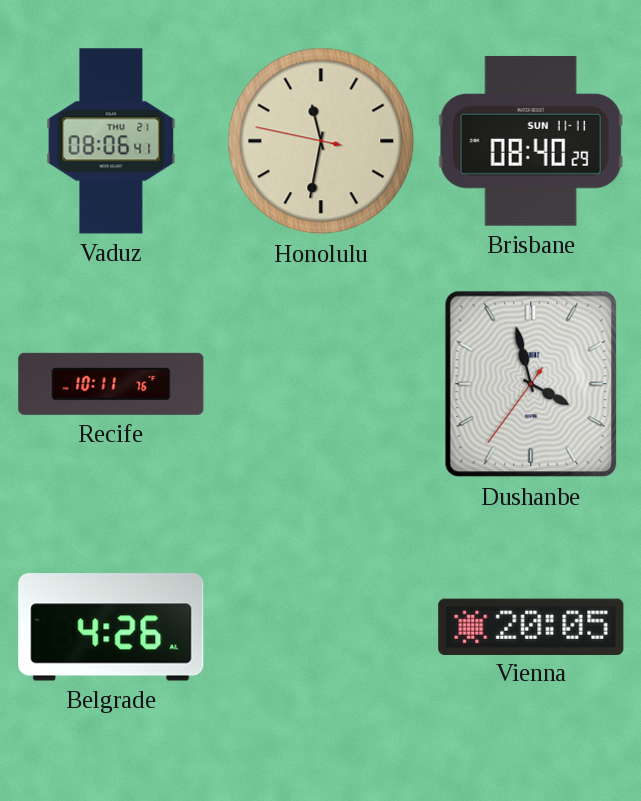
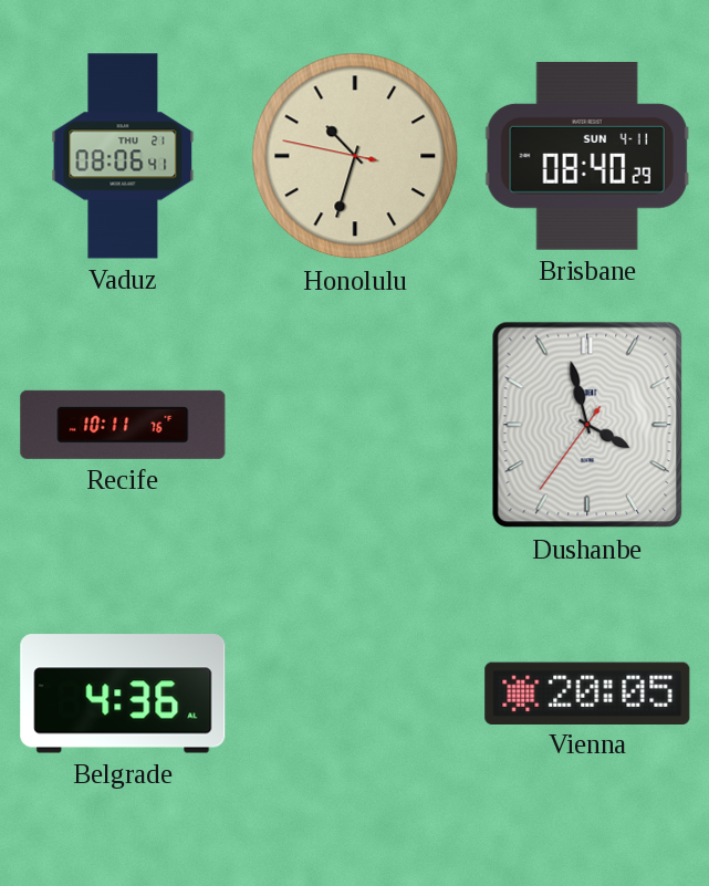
Honolulu: 11:31 -> 10:32 (355, 156)
Brisbane date: SUN 11-11 -> SUN 4-11 (587, 156)
Belgrade: 4:26 -> 4:36 (123, 694)
